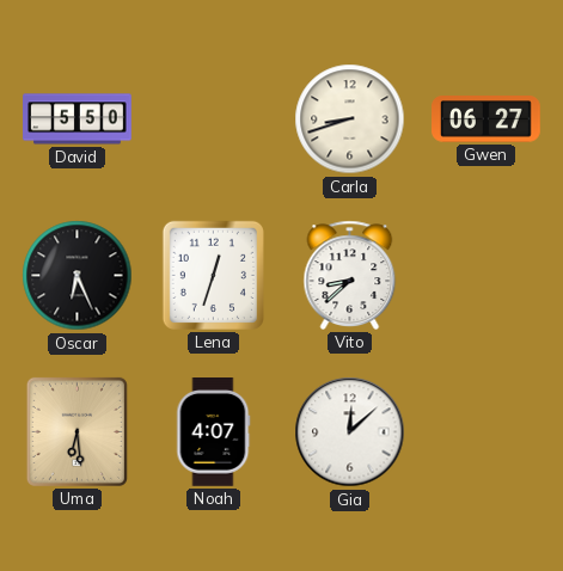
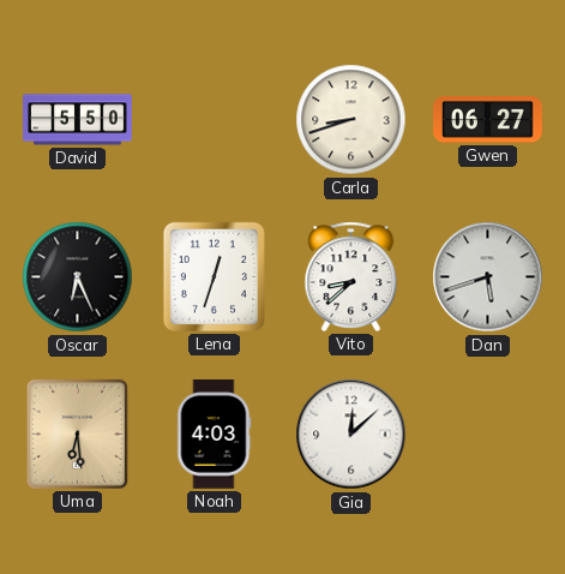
Dan: none -> 5:42 (488, 277)
Noah: 4:07 -> 4:03 (215, 435)
